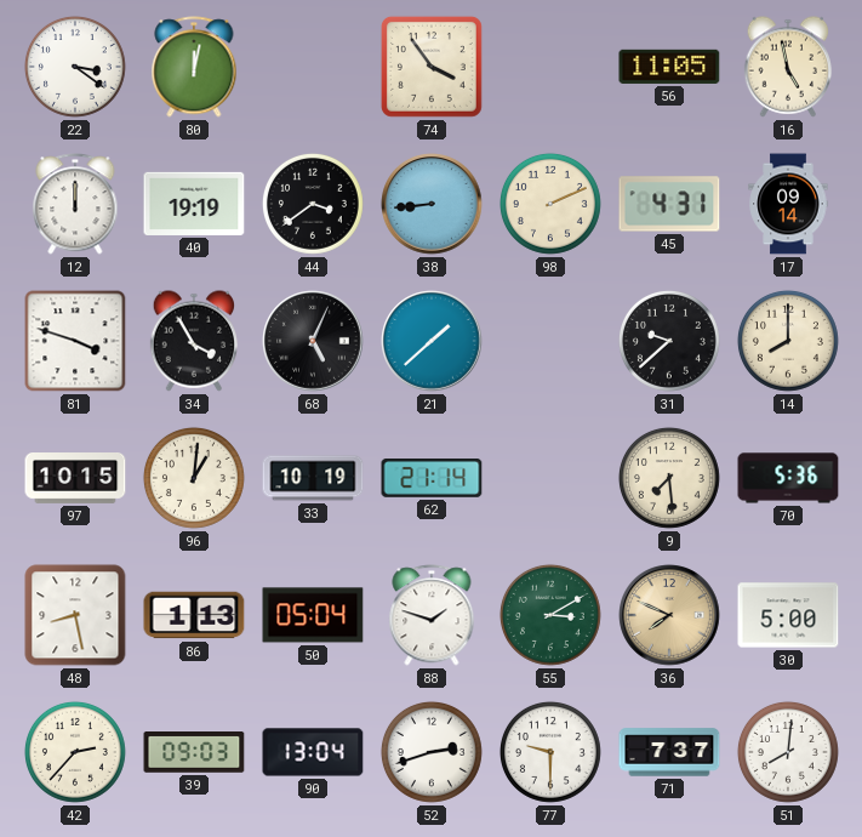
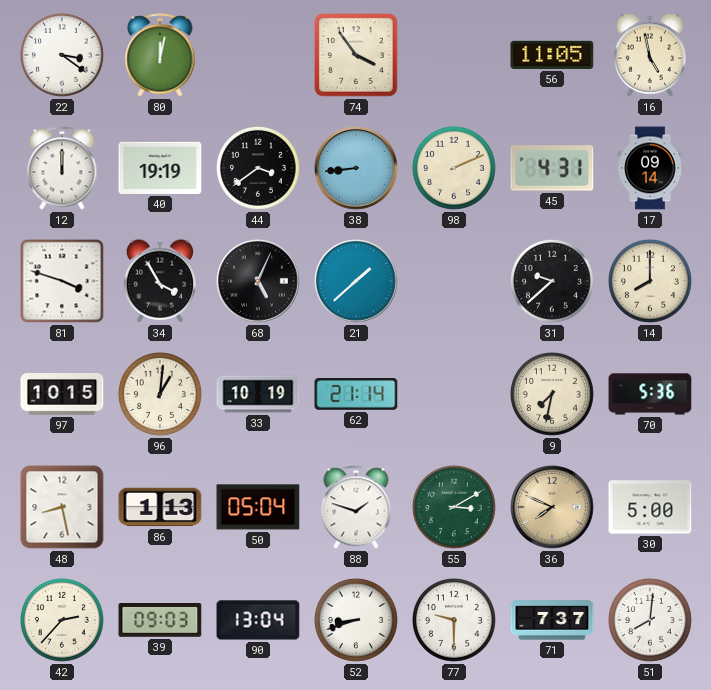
9: 7:29 -> 7:32 (552, 394)
52: 2:42 -> 8:42 (356, 620)
